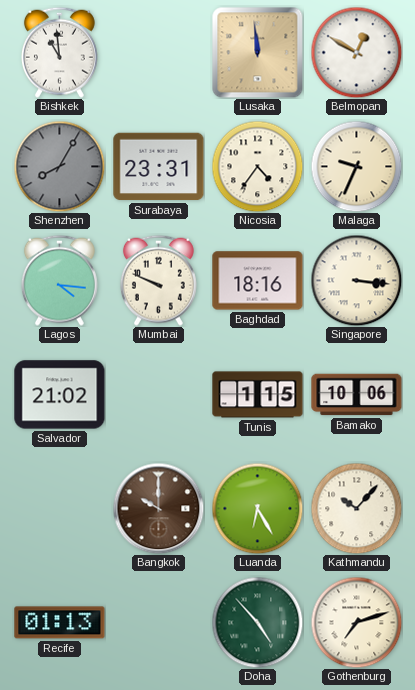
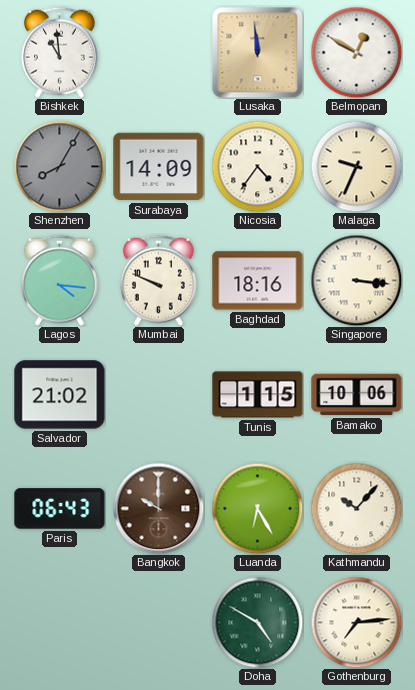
Surabaya: 23:31 -> 14:09 (159, 167)
Paris: none -> 06:43 (60, 509)
Recife: 01:13 -> none (60, 623)
Doha: 4:53 -> 4:50 (257, 622)
Gothenburg: 7:12 -> 7:14 (356, 622)
